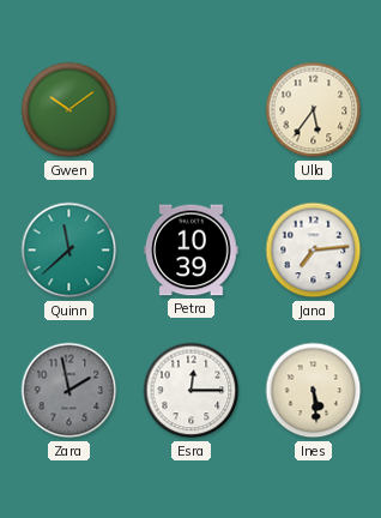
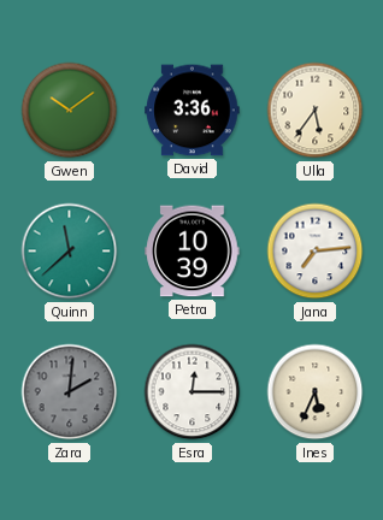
David: none -> 3:36 (193, 111)
Zara: 1:58 -> 2:01 (70, 392)
Ines: 5:29 -> 5:34 (316, 392)
